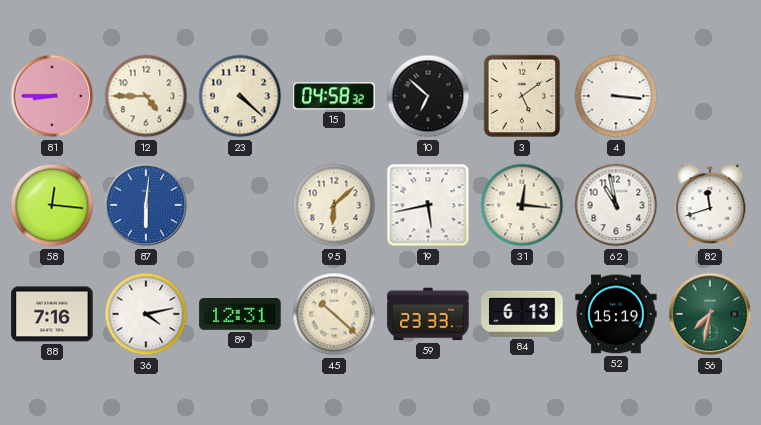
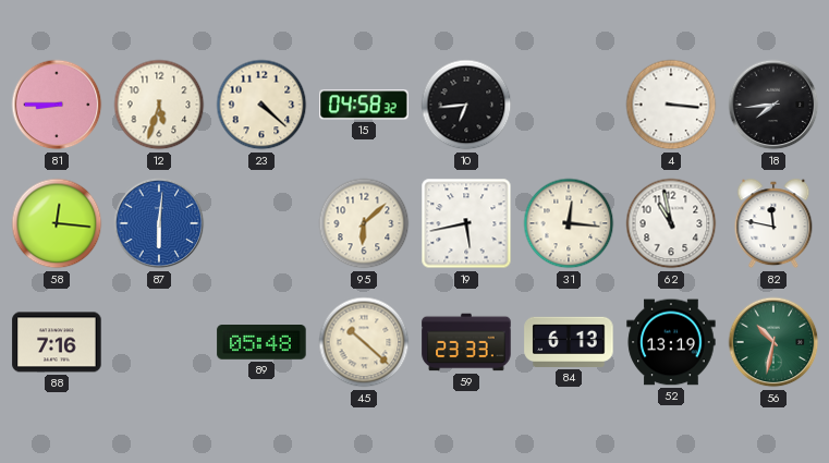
12: 4:45 -> 5:33 (159, 105)
10: 6:52 -> 6:44 (466, 105)
3: 5:09 -> none (522, 96)
18: none -> 7:44 (773, 105)
82: 11:42 -> 11:47 (773, 223)
36: 4:13 -> none (146, 314)
89: 12:31 -> 05:48 (261, 342)
52: 15:19 -> 13:19 (671, 342)
56: 7:32 -> 10:32 (773, 342)
